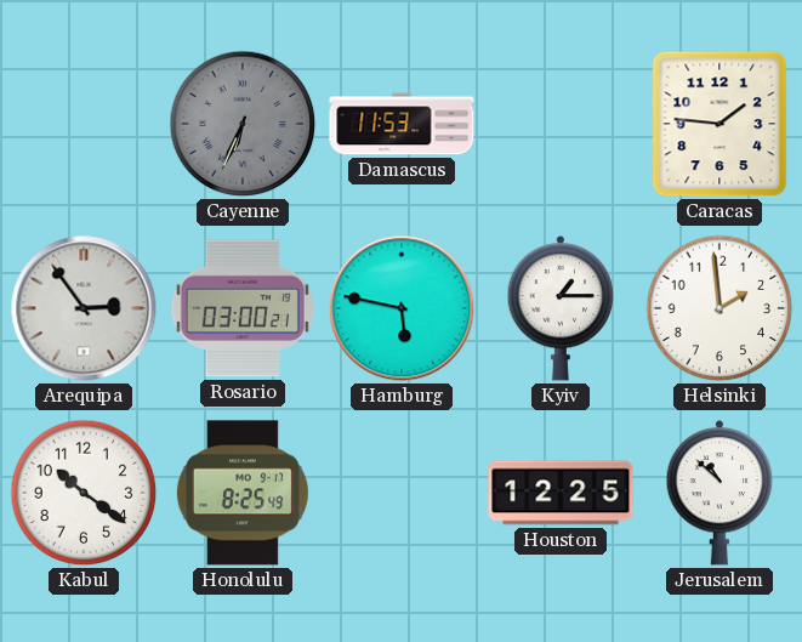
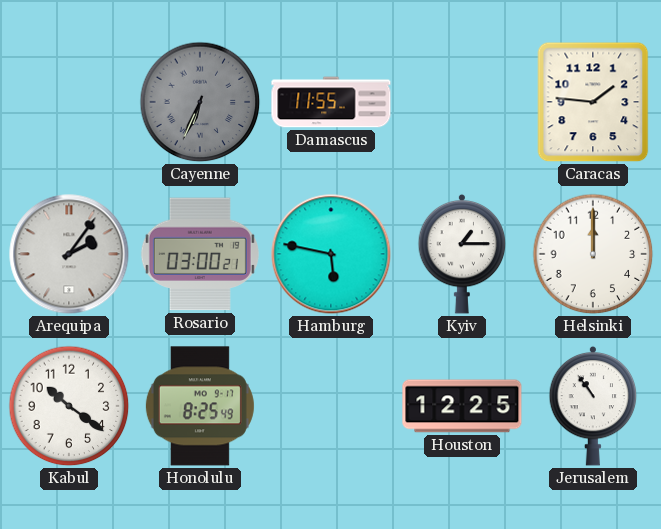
Damascus: 11:53 -> 11:55 (331, 102)
Arequipa: 2:54 -> 2:06 (69, 254)
Helsinki: 1:59 -> 12:00 (593, 254)
Jerusalem: 10:52 -> 10:54 (593, 406)
